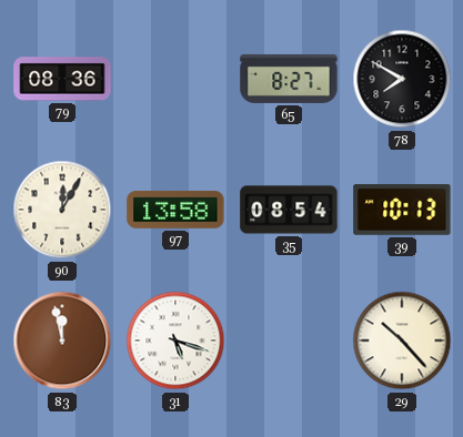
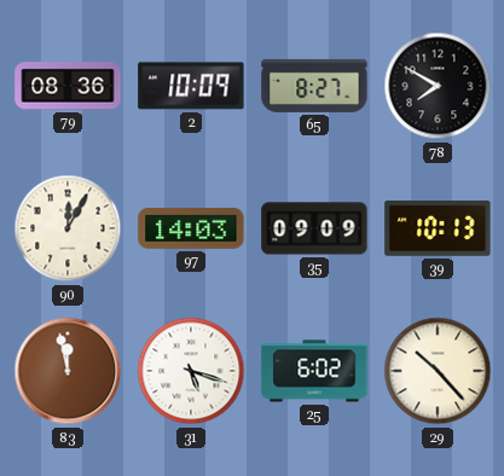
2: none -> 10:09 (191, 86)
97: 13:58 -> 14:03 (191, 228)
35: 08:54 -> 09:09 (314, 228)
25: none -> 6:02 (314, 371)
